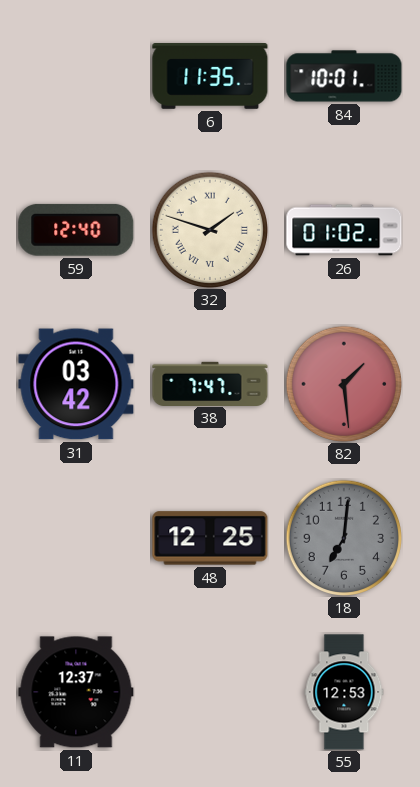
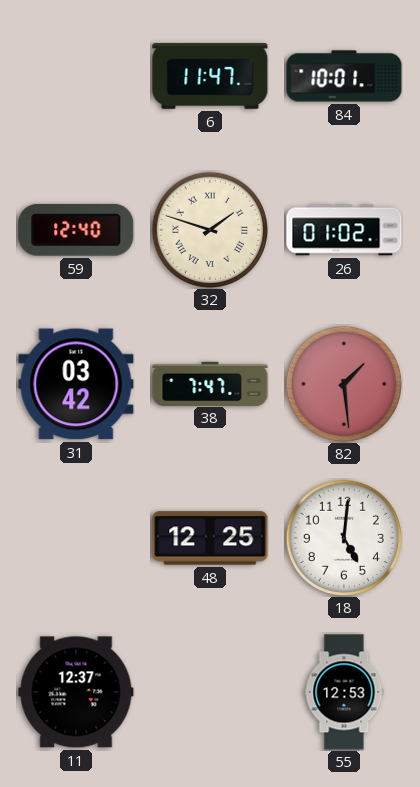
6: 11:35 -> 11:47 (210, 77)
18: 7:01 -> 5:01 (343, 537)
18 dial: grey -> white (343, 537)
